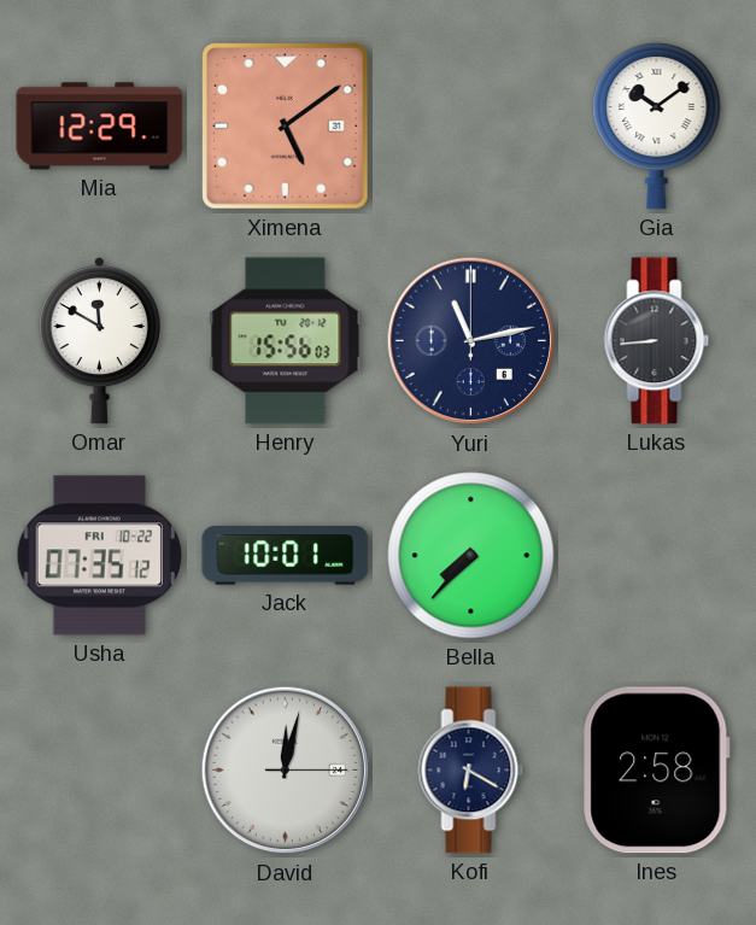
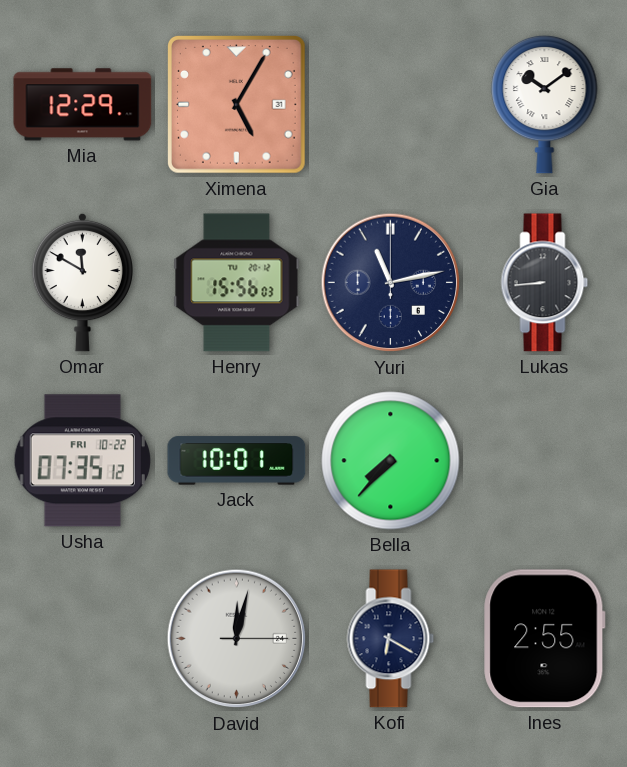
Ximena: 5:09 -> 5:05 (237, 105)
Ines: 2:58 -> 2:55 (545, 639)
